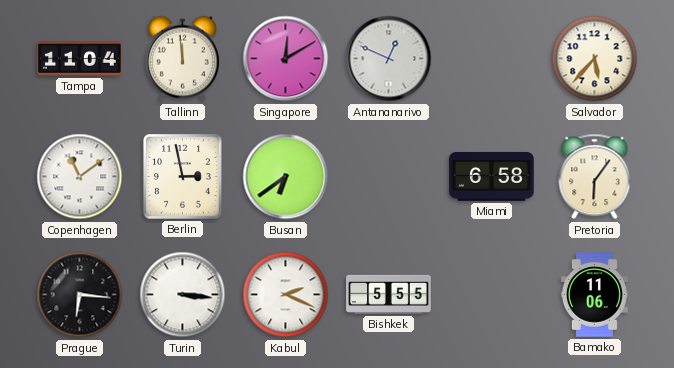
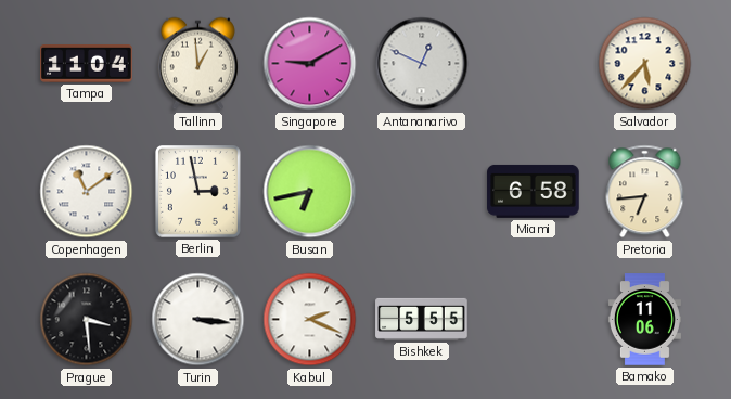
Tallinn: 11:59 -> 12:59 (197, 64)
Singapore: 12:10 -> 9:10 (310, 64)
Busan: 6:39 -> 6:43 (310, 192)
Pretoria: 6:06 -> 6:44 (645, 192)
Prague: 6:16 -> 3:29 (87, 320)
